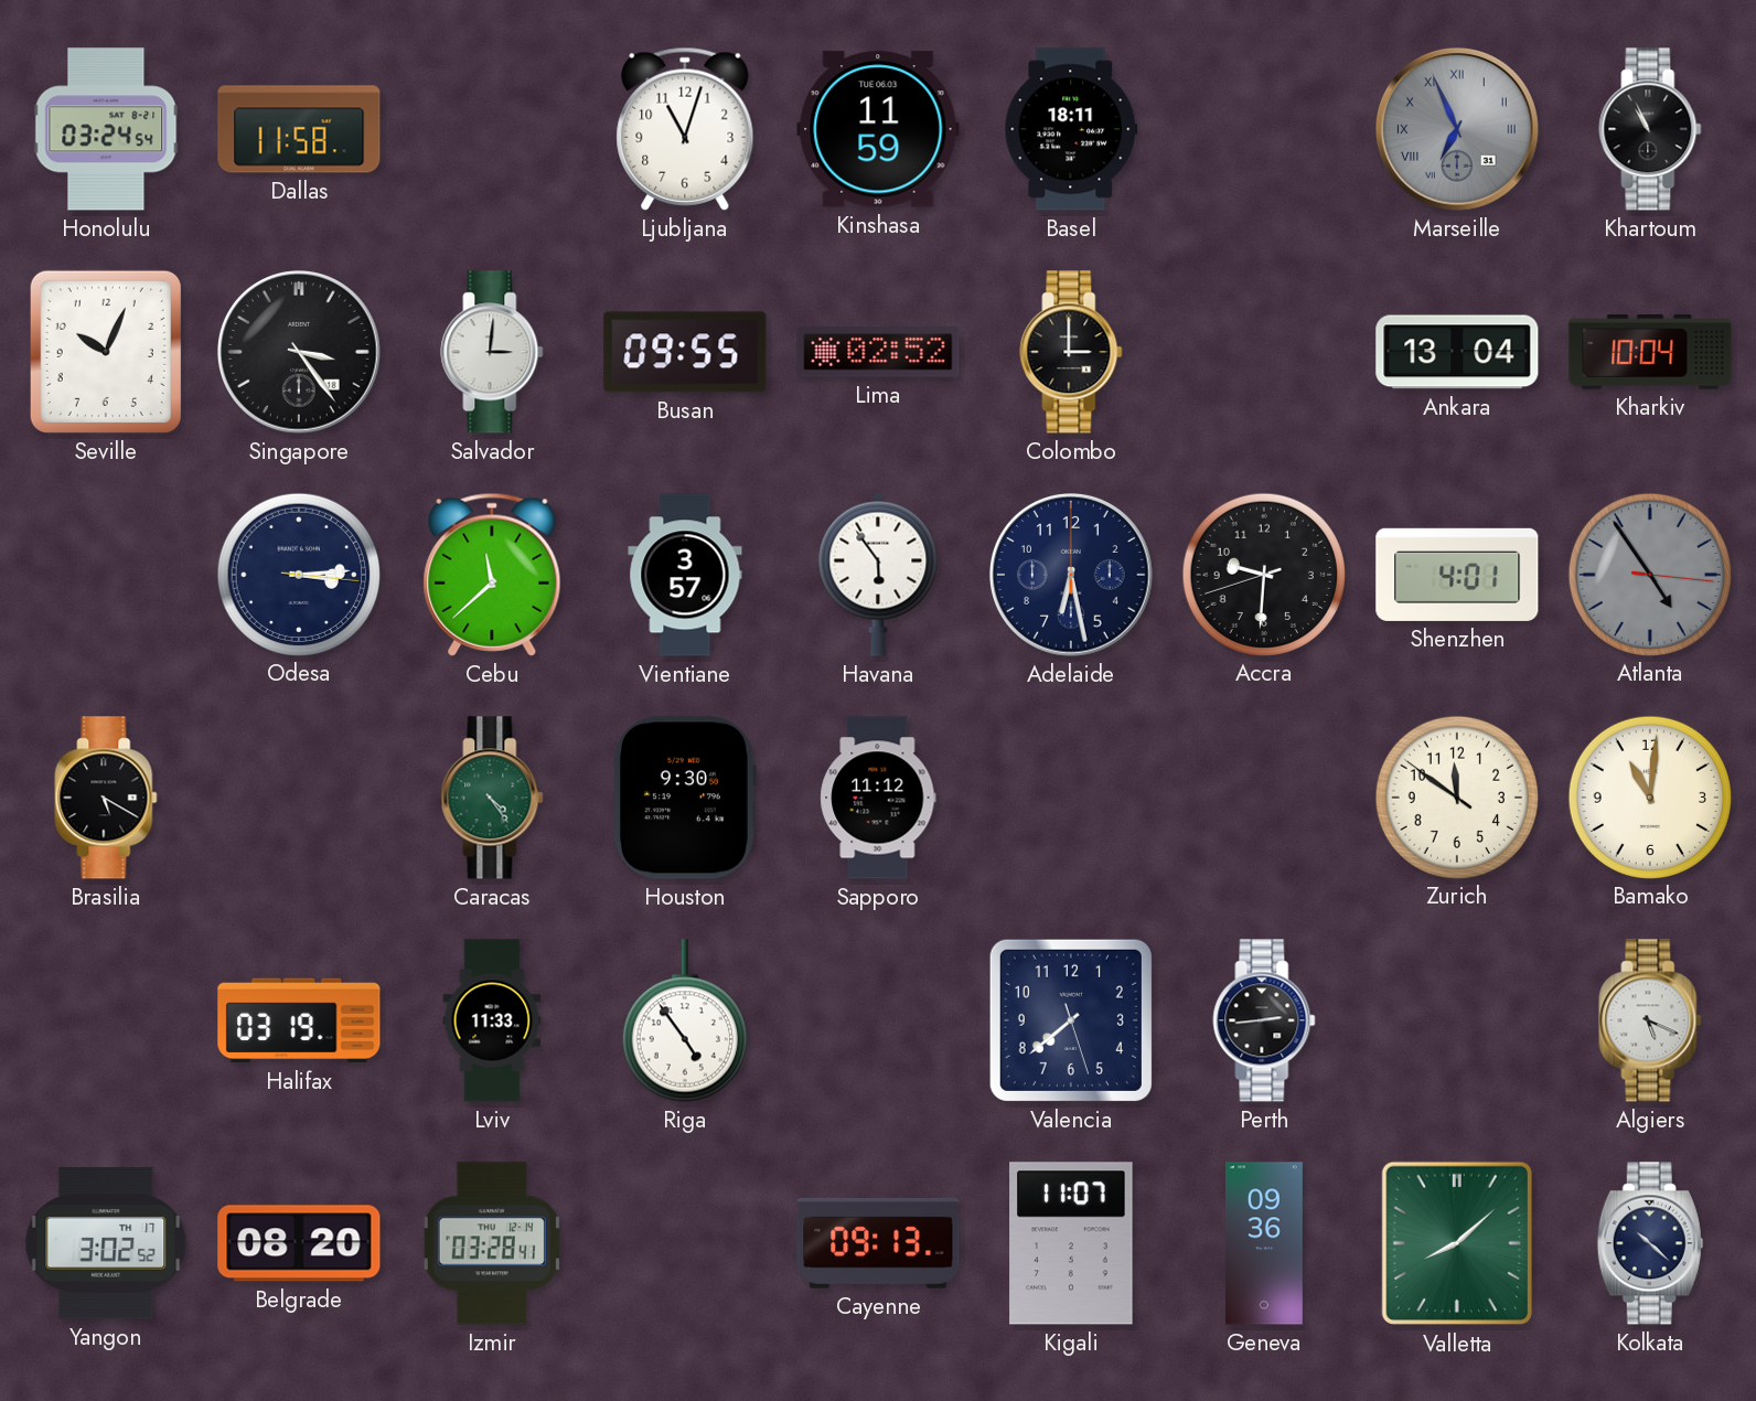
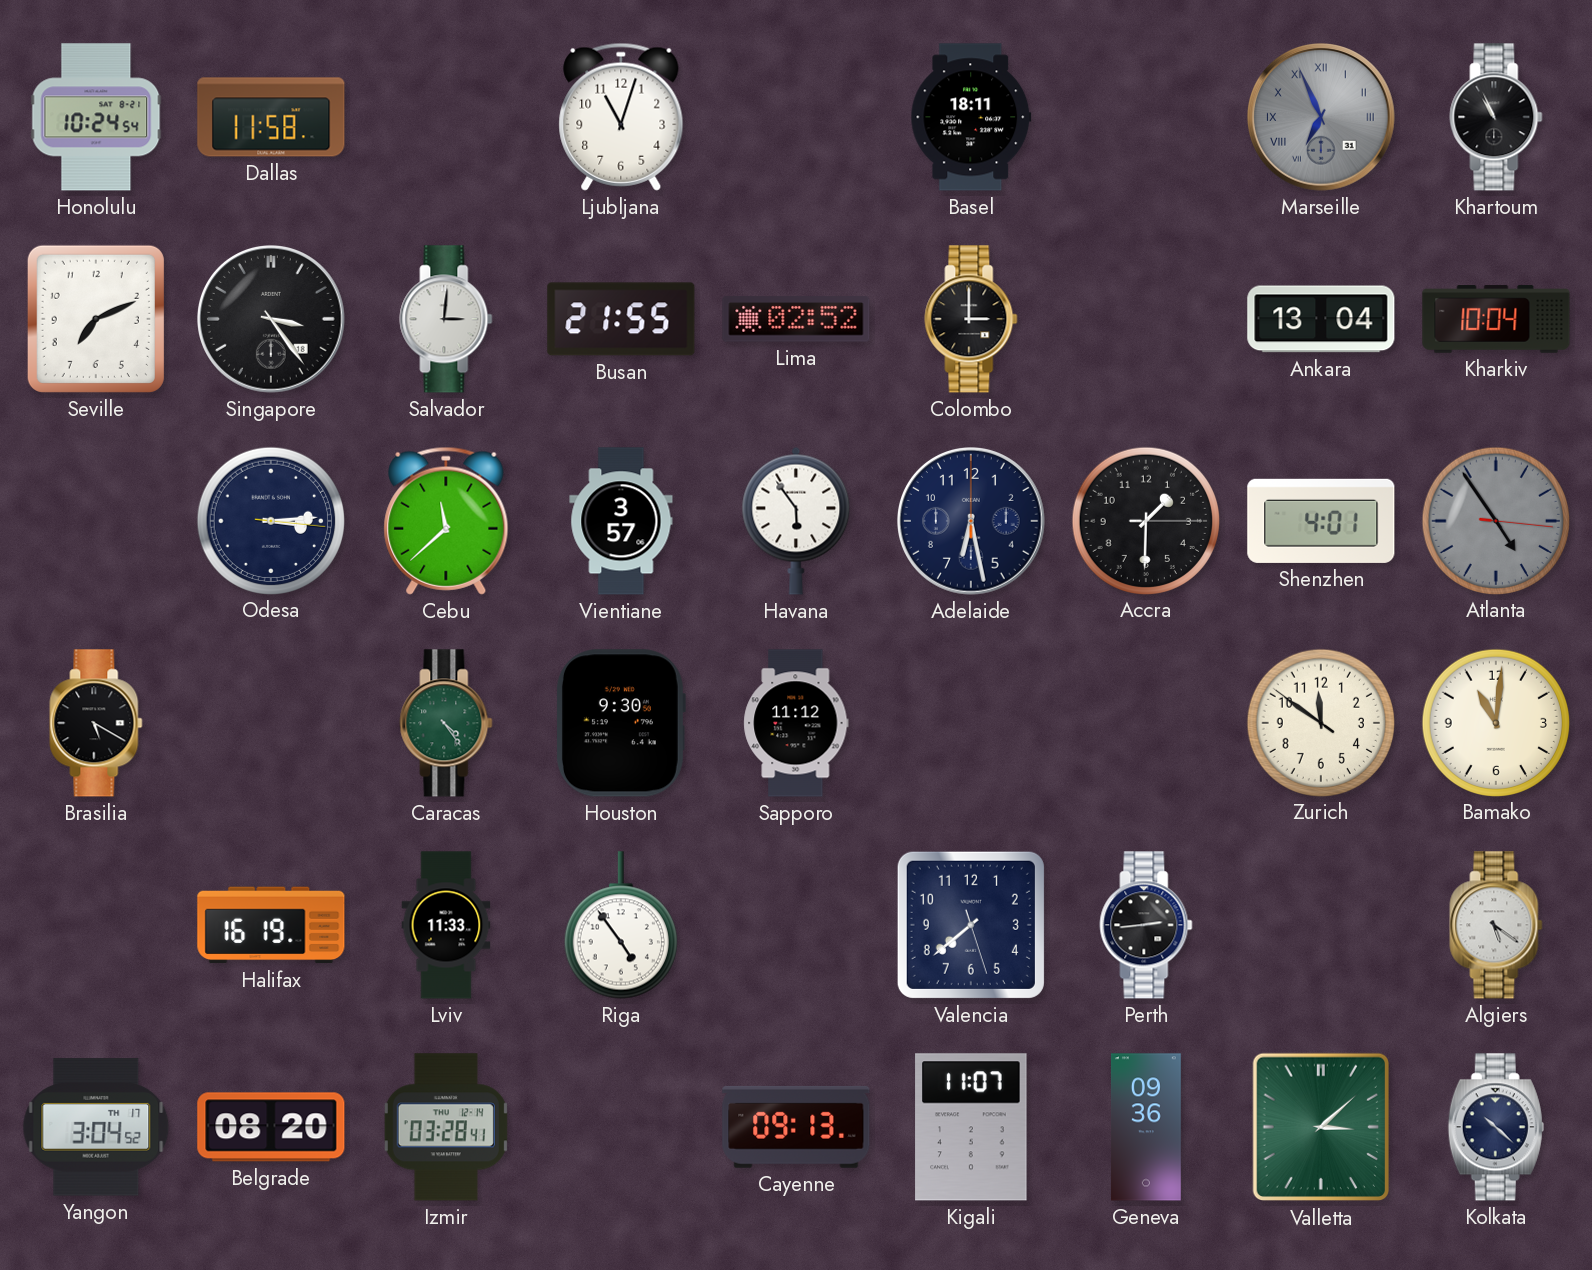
Honolulu: 03:24 -> 10:24 (96, 117)
Kinshasa: 11:59 -> none (878, 129)
Seville: 10:04 -> 7:11 (96, 319)
Busan: 09:55 -> 21:55 (621, 319)
Accra: 9:30 -> 1:30 (1145, 520)
Halifax: 03:19 -> 16:19 (271, 925)
Algiers: 5:19 -> 5:21 (1496, 925)
Yangon: 3:02 -> 3:04 (96, 1127)
Valletta: 8:08 -> 3:08 (1320, 1127)
